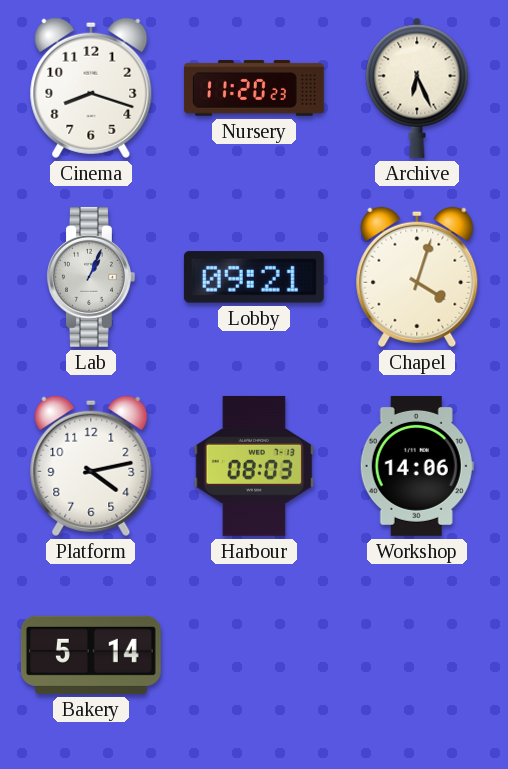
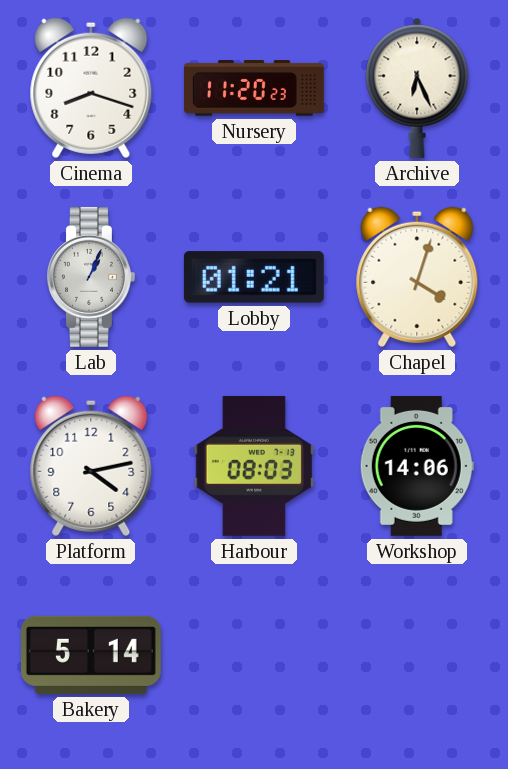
Lobby: 09:21 -> 01:21 (254, 277)
